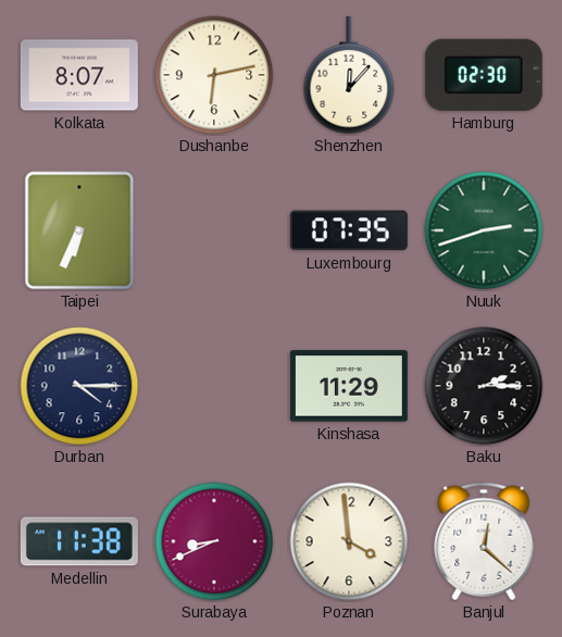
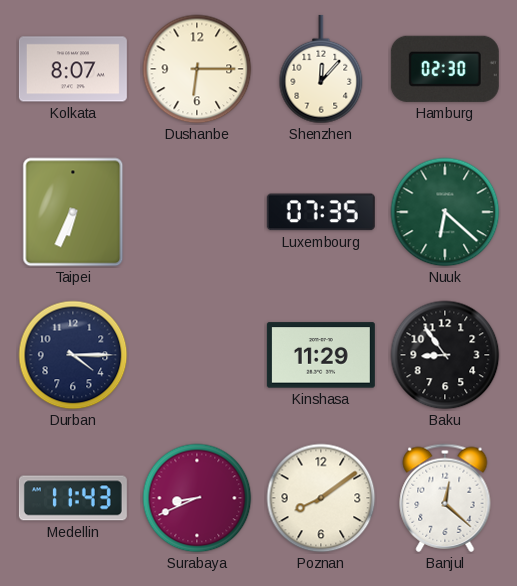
Dushanbe: 6:13 -> 6:15 (197, 69)
Nuuk: 2:42 -> 6:22 (445, 212)
Baku: 2:15 -> 8:54 (445, 355)
Medellin: 11:38 -> 11:43 (73, 498)
Poznan: 3:59 -> 8:09 (321, 498)
